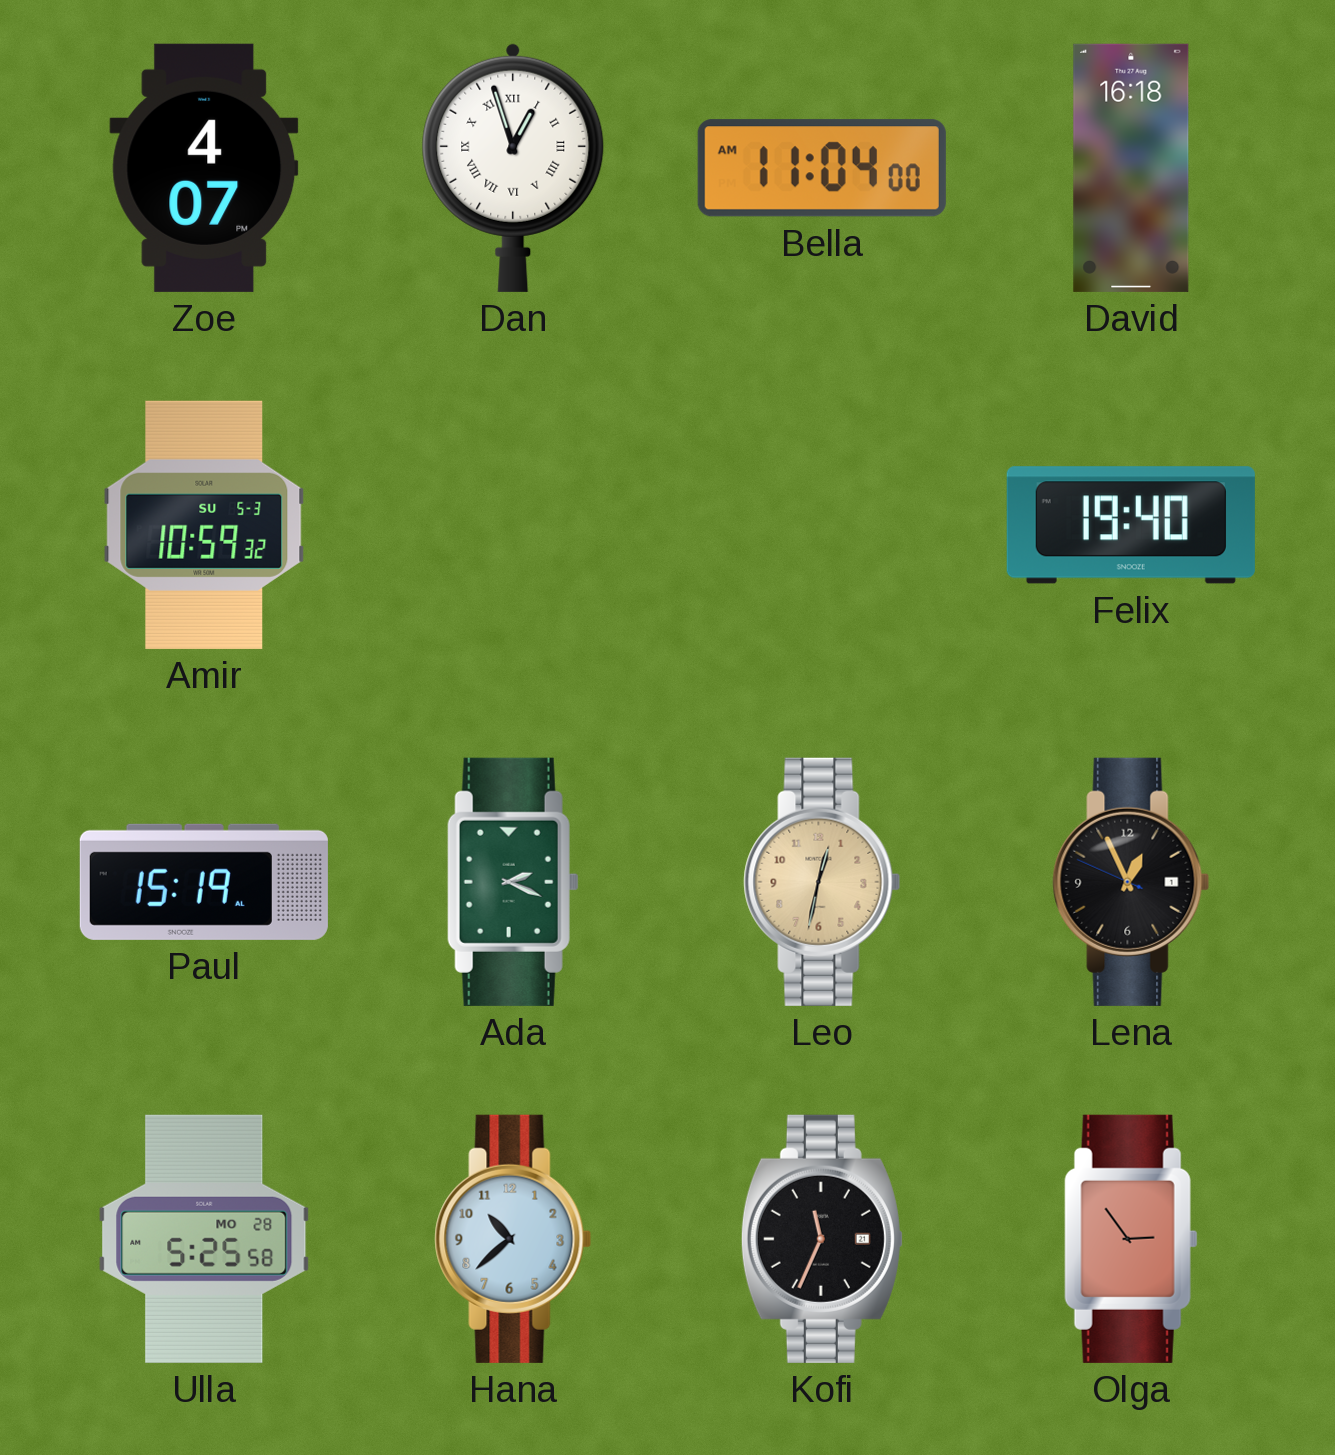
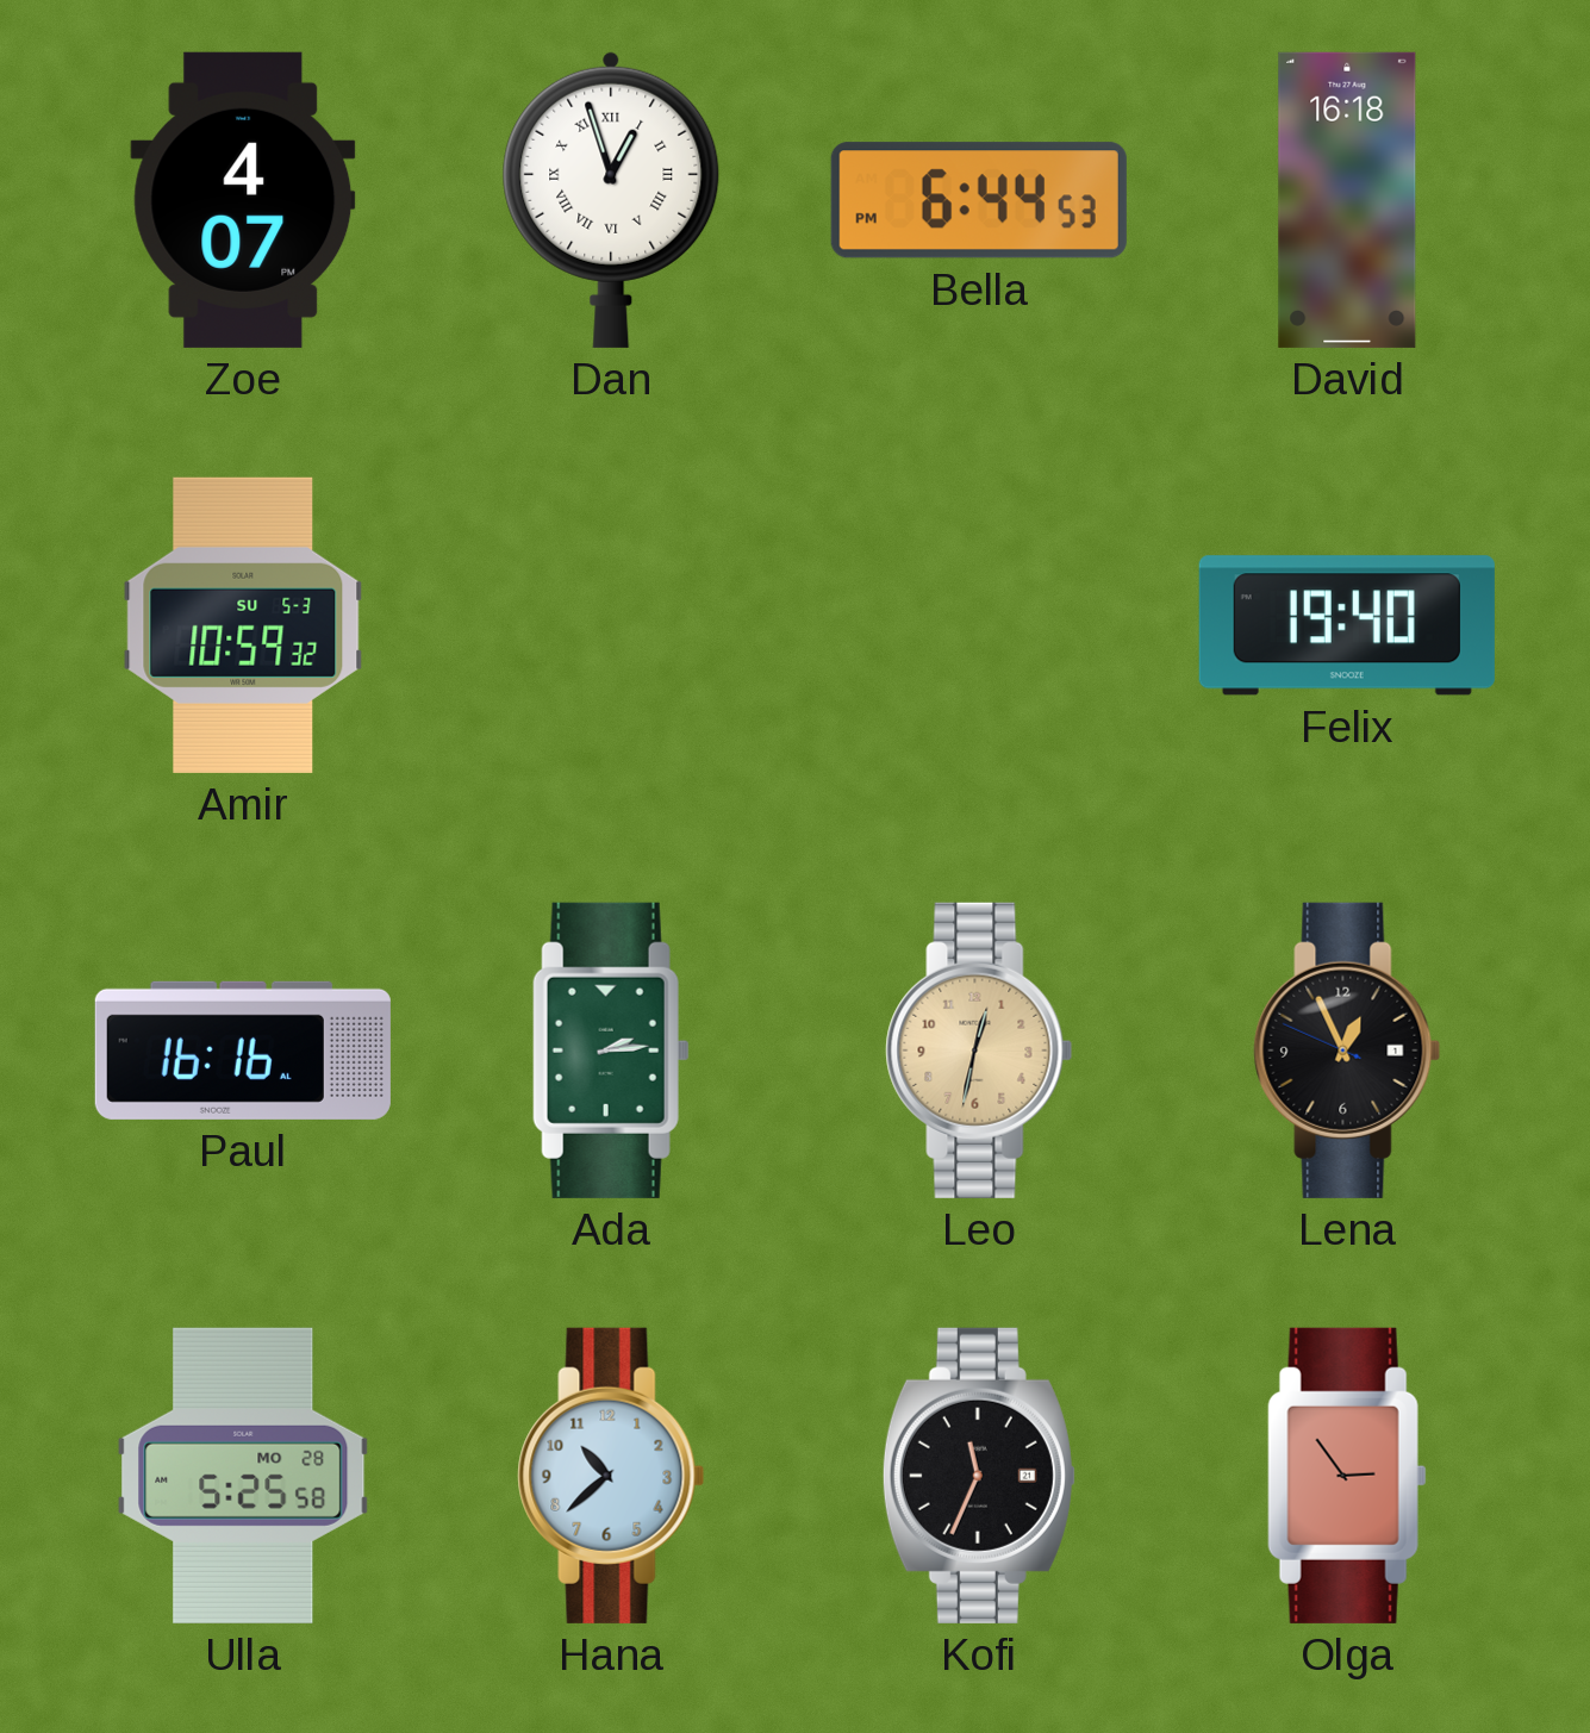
Bella: 11:04 -> 6:44 (979, 200)
Paul: 15:19 -> 16:16 (243, 1051)
Ada: 2:19 -> 2:14 (611, 1051)
